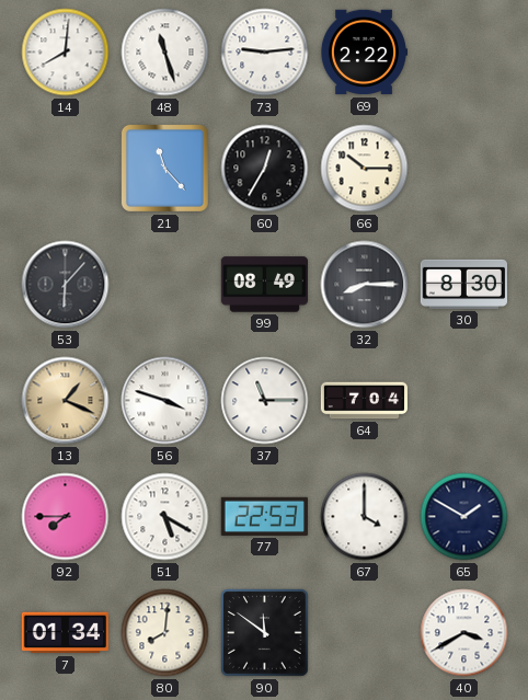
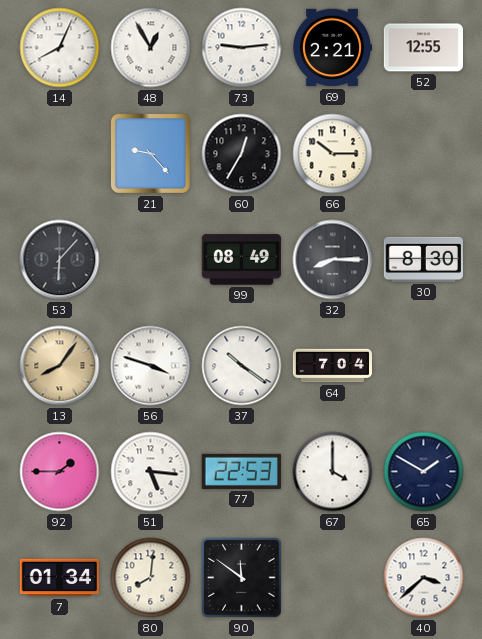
14: 8:01 -> 8:04 (60, 48)
48: 11:27 -> 12:55 (151, 48)
69: 2:22 -> 2:21 (331, 48)
52: none -> 12:55 (423, 48)
21: 11:23 -> 9:23 (150, 153)
13: 1:19 -> 8:06 (60, 366)
37: 11:15 -> 10:21 (242, 366)
92: 7:45 -> 1:45 (60, 472)
51: 5:20 -> 5:16 (151, 472)
40: 3:40 -> 3:38 (424, 578)
